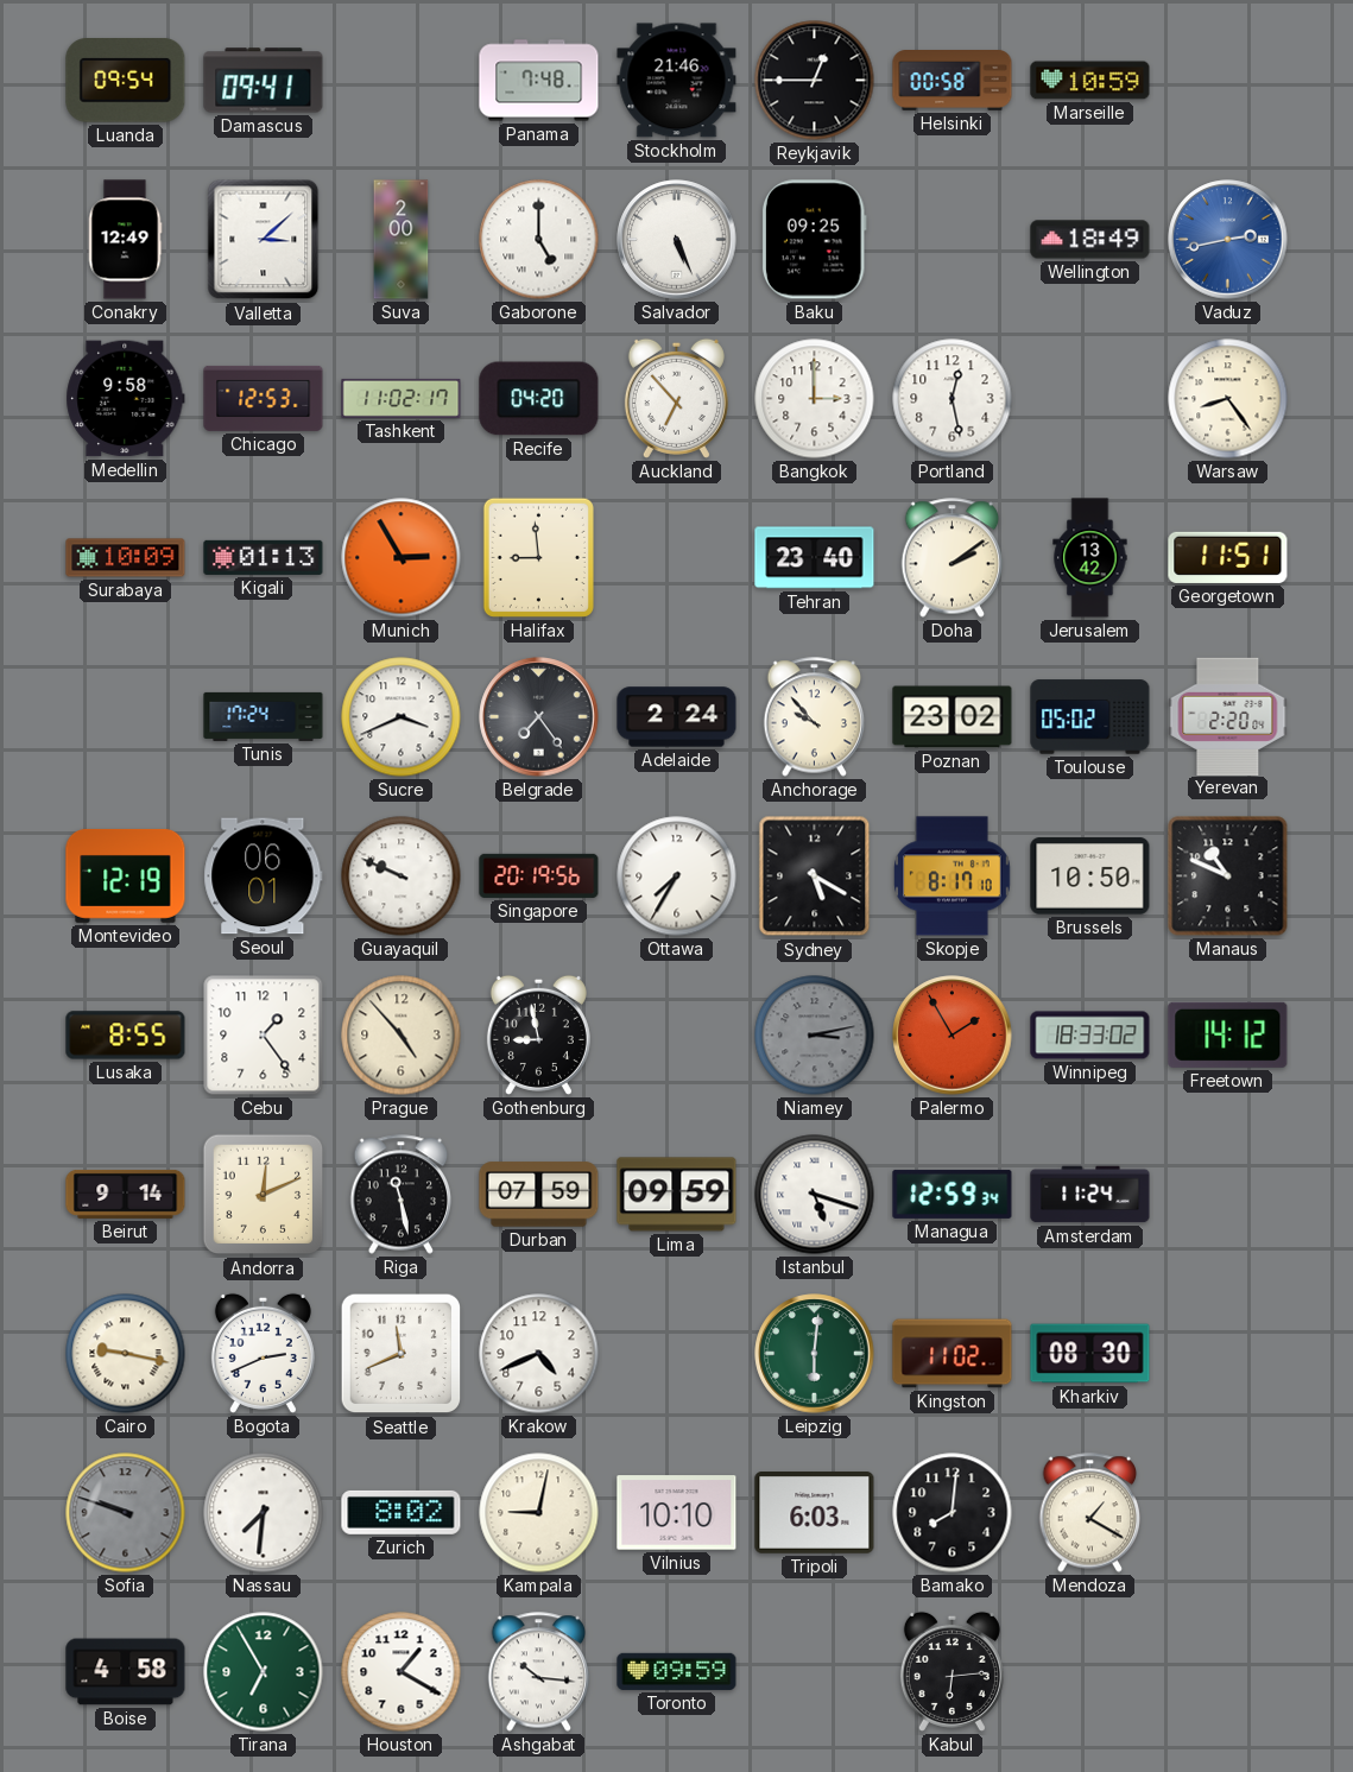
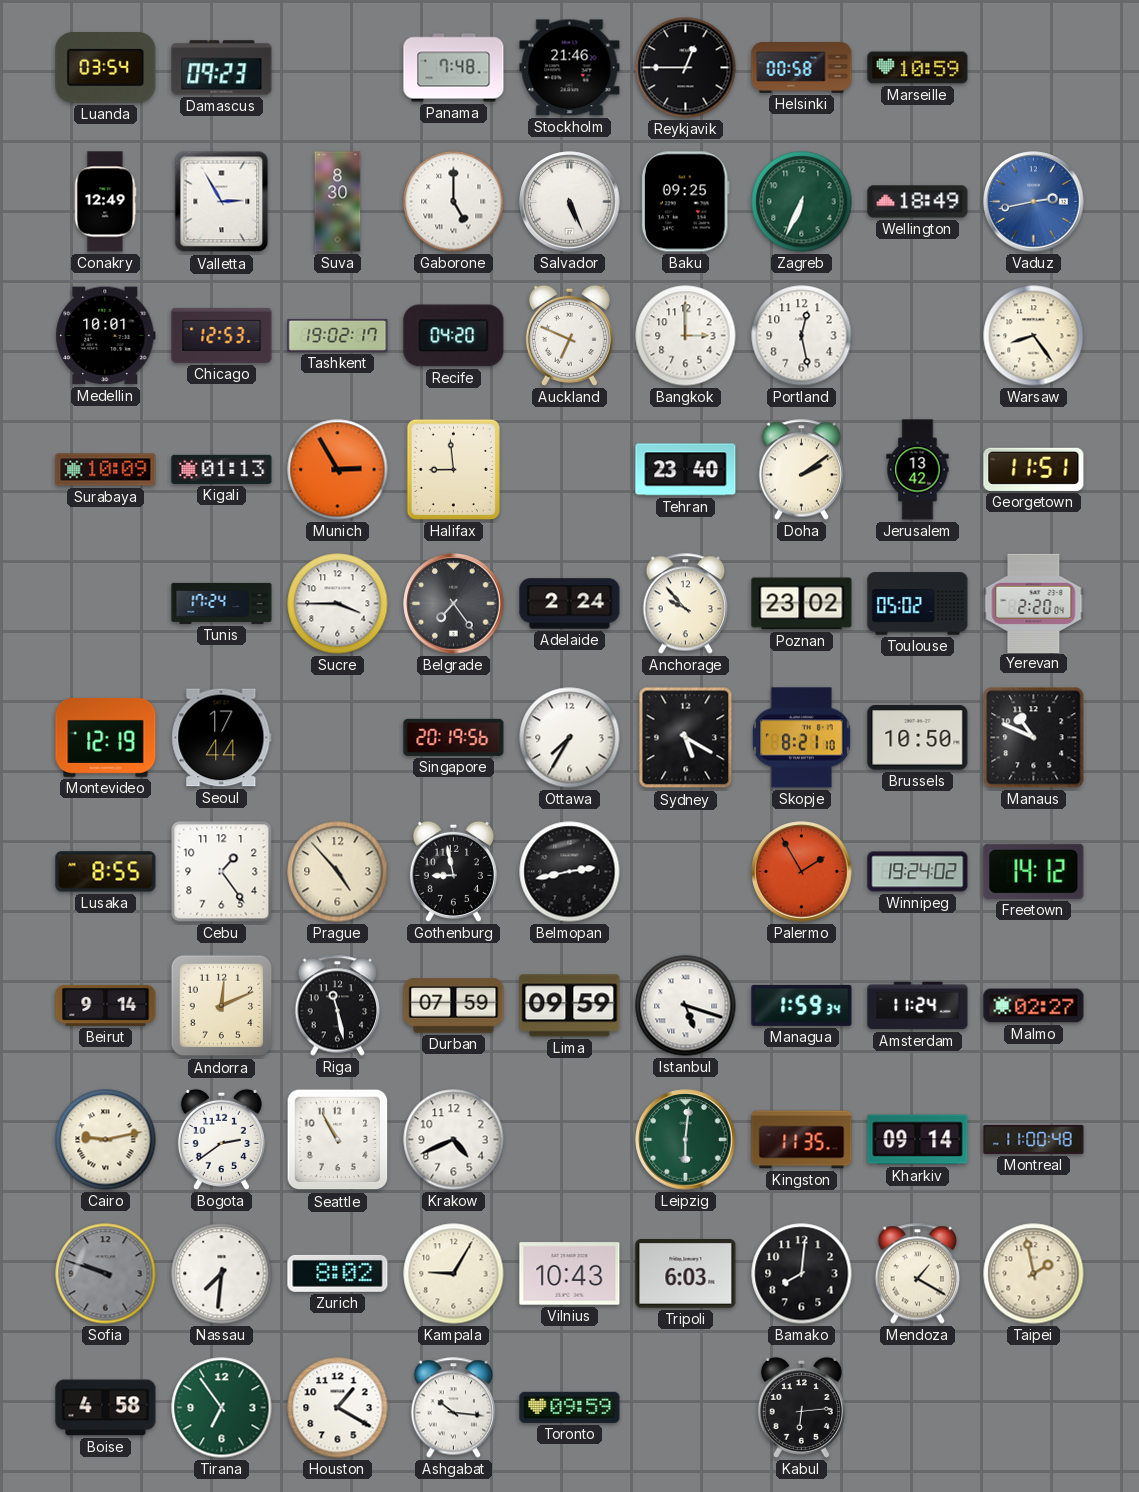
Luanda: 09:54 -> 03:54 (106, 68)
Damascus: 09:41 -> 09:23 (222, 68)
Valletta: 3:08 -> 2:55 (222, 202)
Suva: 2:00 -> 8:30 (338, 202)
Zagreb: none -> 6:34 (802, 202)
Medellin: 9:58 -> 10:01 (106, 336)
Tashkent: 11:02 -> 19:02 (338, 335)
Auckland: 6:53 -> 6:49 (569, 335)
Sucre: 3:41 -> 3:45 (338, 604)
Seoul: 06:01 -> 17:44 (222, 738)
Guayaquil: 9:49 -> none (402, 876)
Skopje: 8:17 -> 8:21 (802, 738)
Belmopan: none -> 2:43 (570, 872)
Niamey: 3:13 -> none (815, 1036)
Winnipeg: 18:33 -> 19:24 (918, 872)
Managua: 12:59 -> 1:59 (802, 1005)
Malmo: none -> 02:27 (1034, 1006)
Cairo: 9:17 -> 9:13 (106, 1140)
Bogota: 2:41 -> 2:39 (221, 1139)
Seattle: 11:41 -> 10:55 (338, 1140)
Kingston: 11:02 -> 11:35 (802, 1140)
Kharkiv: 08:30 -> 09:14 (918, 1140)
Montreal: none -> 11:00 (1034, 1139)
Kampala: 9:02 -> 9:05 (454, 1274)
Vilnius: 10:10 -> 10:43 (570, 1274)
Taipei: none -> 1:58 (1034, 1274)
Tirana: 6:55 -> 6:54 (222, 1408)
